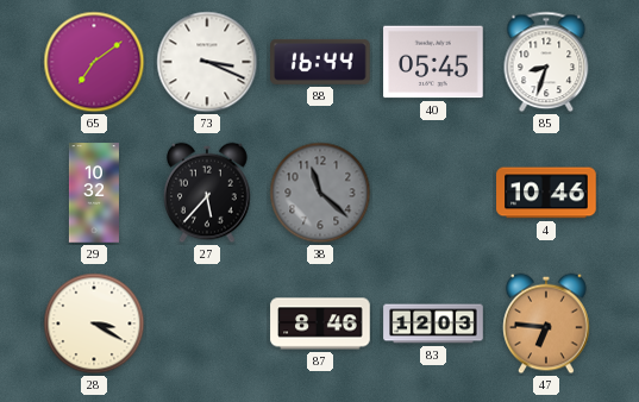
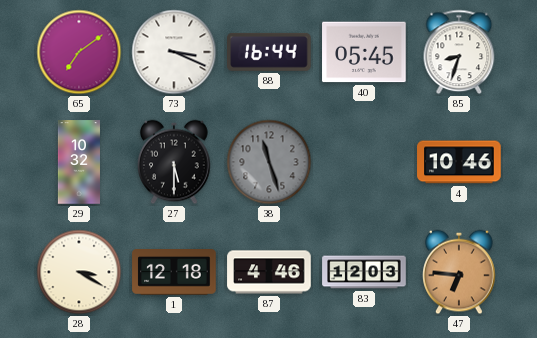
27: 5:37 -> 5:30 (174, 162)
38: 11:22 -> 11:27 (269, 162)
1: none -> 12:18 (174, 273)
87: 8:46 -> 4:46 (269, 272)
